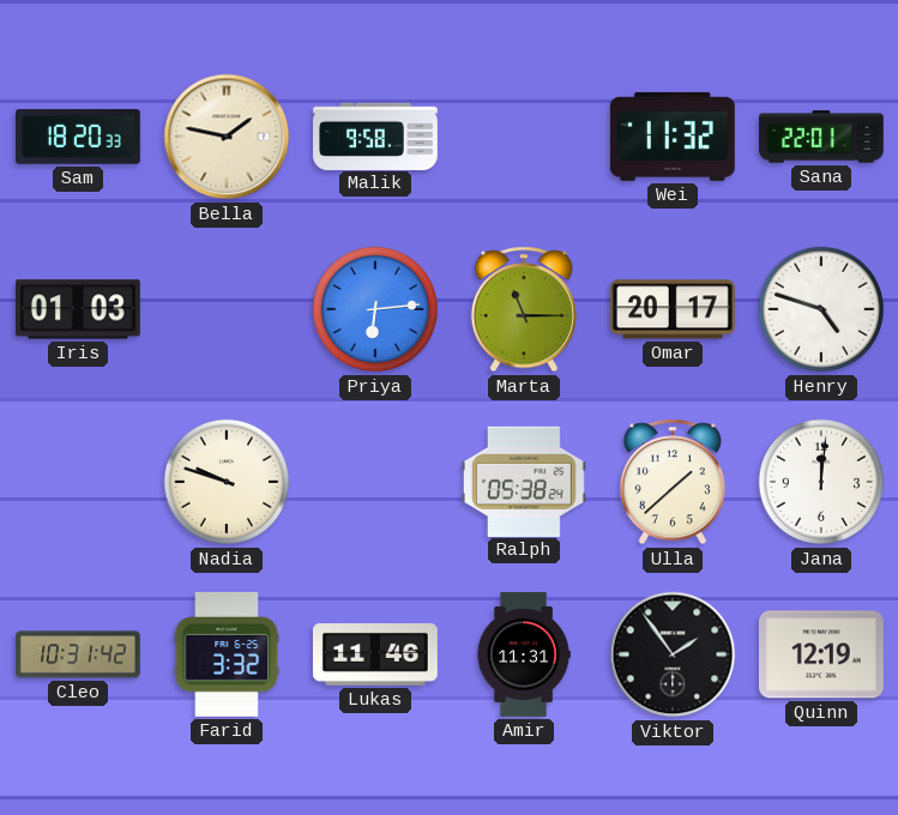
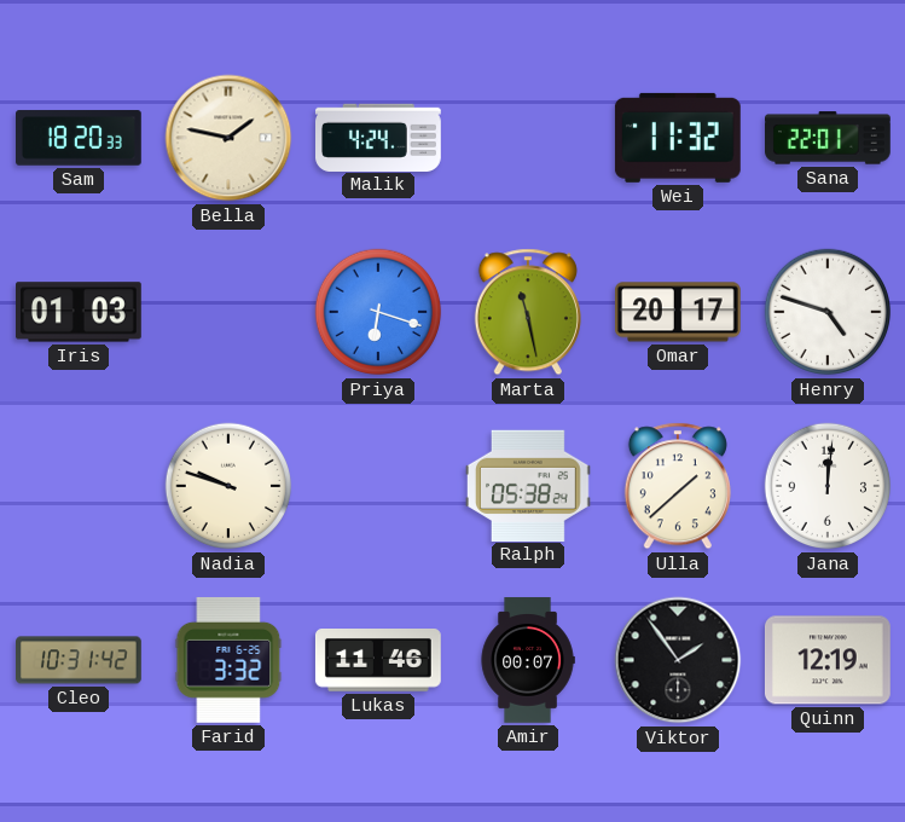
Malik: 9:58 -> 4:24 (379, 137)
Priya: 6:14 -> 6:18 (378, 312)
Marta: 11:15 -> 11:28 (528, 312)
Amir: 11:31 -> 00:07 (528, 660)
